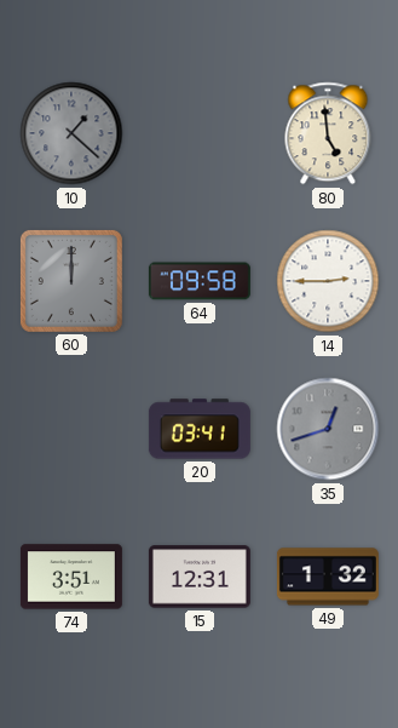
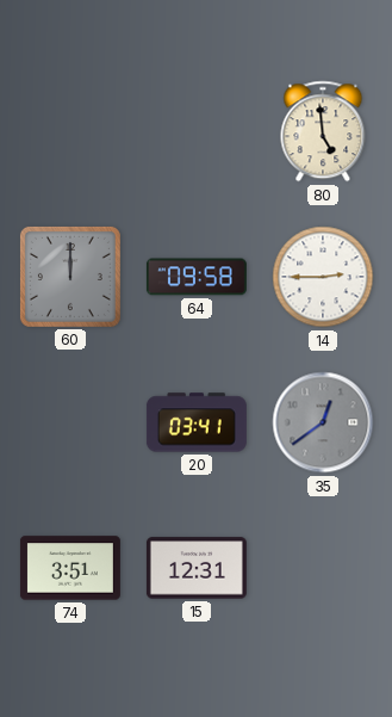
10: 1:22 -> none (71, 133)
35: 12:42 -> 12:39 (323, 422)
49: 1:32 -> none (328, 577)
